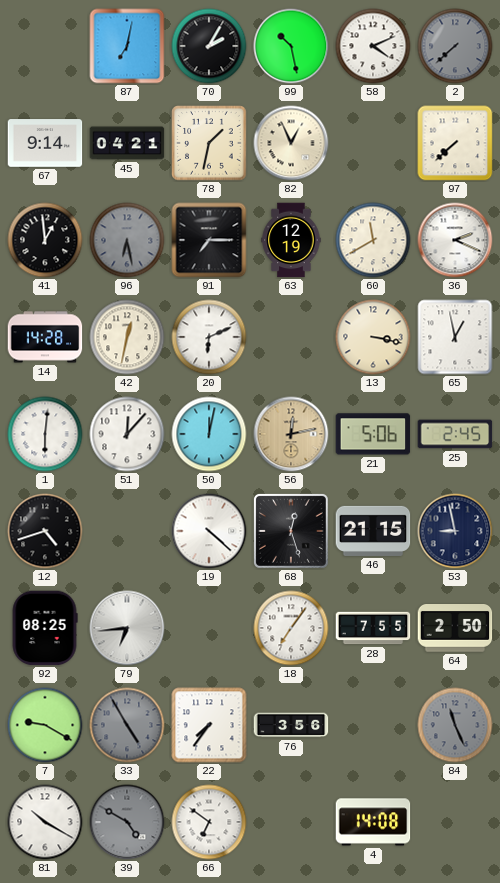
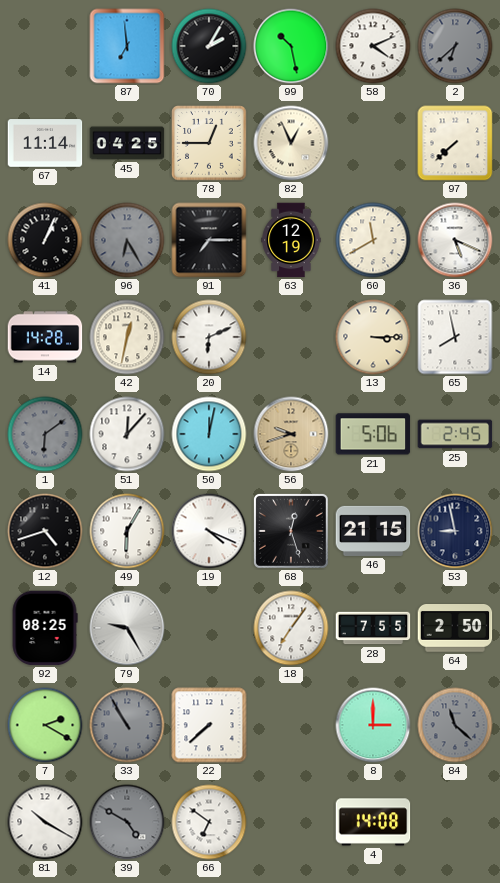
87: 7:02 -> 6:59 (127, 46)
2: 7:38 -> 6:38 (455, 46)
67: 9:14 -> 11:14 (45, 143)
45: 04:21 -> 04:25 (127, 143)
78: 1:32 -> 12:45 (209, 143)
41: 12:59 -> 1:04 (45, 240)
96: 6:28 -> 6:25 (127, 240)
36: 2:19 -> 5:19 (455, 240)
13: 3:17 -> 3:15 (373, 337)
65: 12:58 -> 7:58 (455, 337)
1: 6:01 -> 6:09 (45, 434)
1 dial: white -> grey (45, 434)
56: 12:13 -> 9:42 (291, 434)
49: none -> 6:05 (127, 531)
19: 4:22 -> 4:19 (209, 531)
79: 6:44 -> 9:25 (127, 628)
7: 9:20 -> 2:20 (45, 725)
33: 4:55 -> 10:55 (127, 725)
22: 7:36 -> 7:38 (209, 725)
76: 3:56 -> none (291, 725)
8: none -> 3:00 (373, 725)
84: 11:26 -> 11:22 (455, 725)
